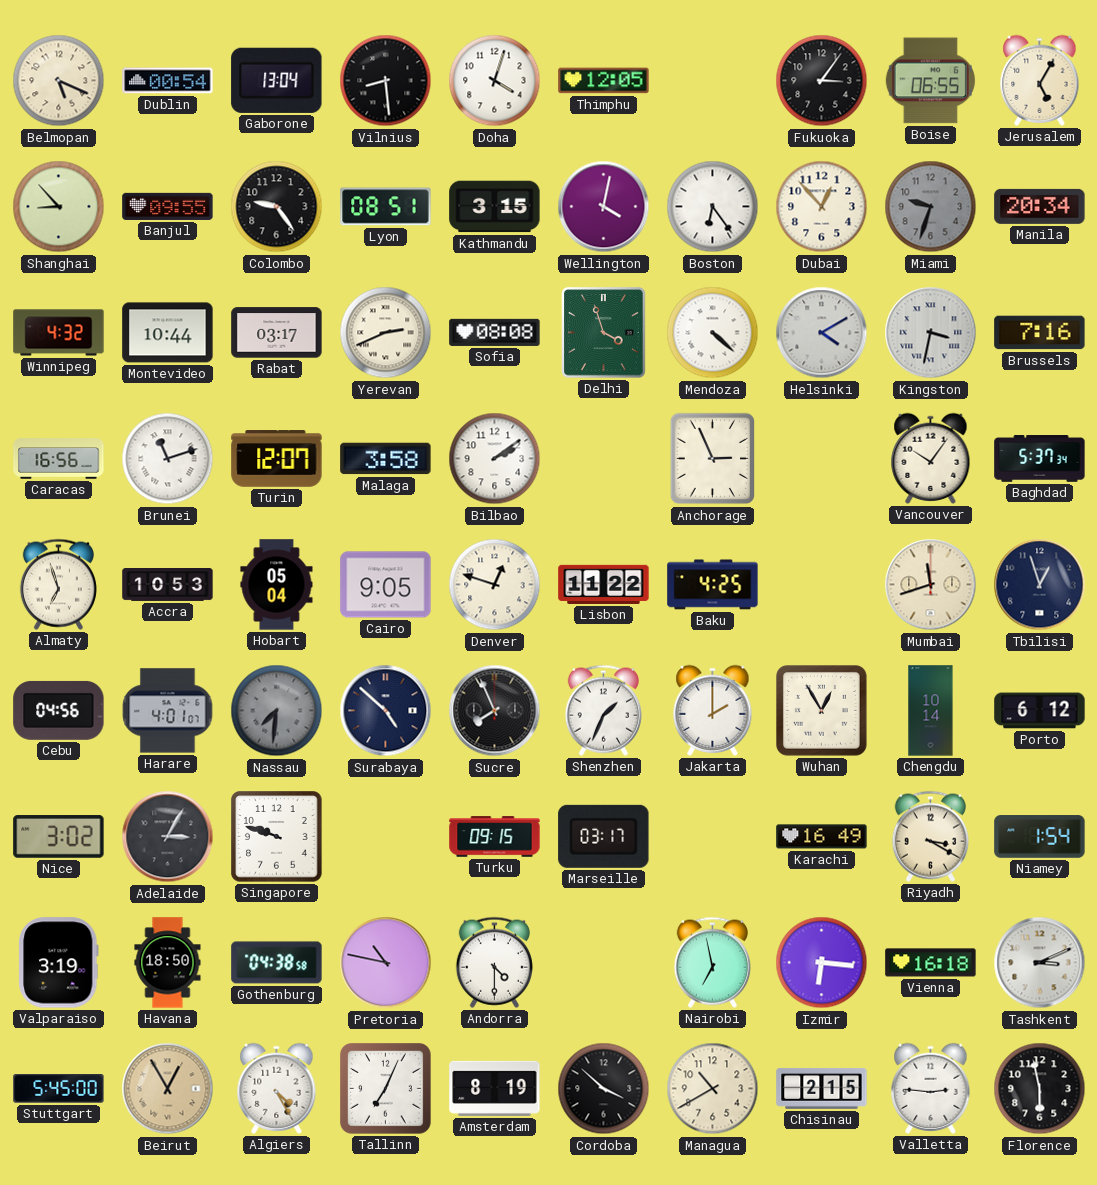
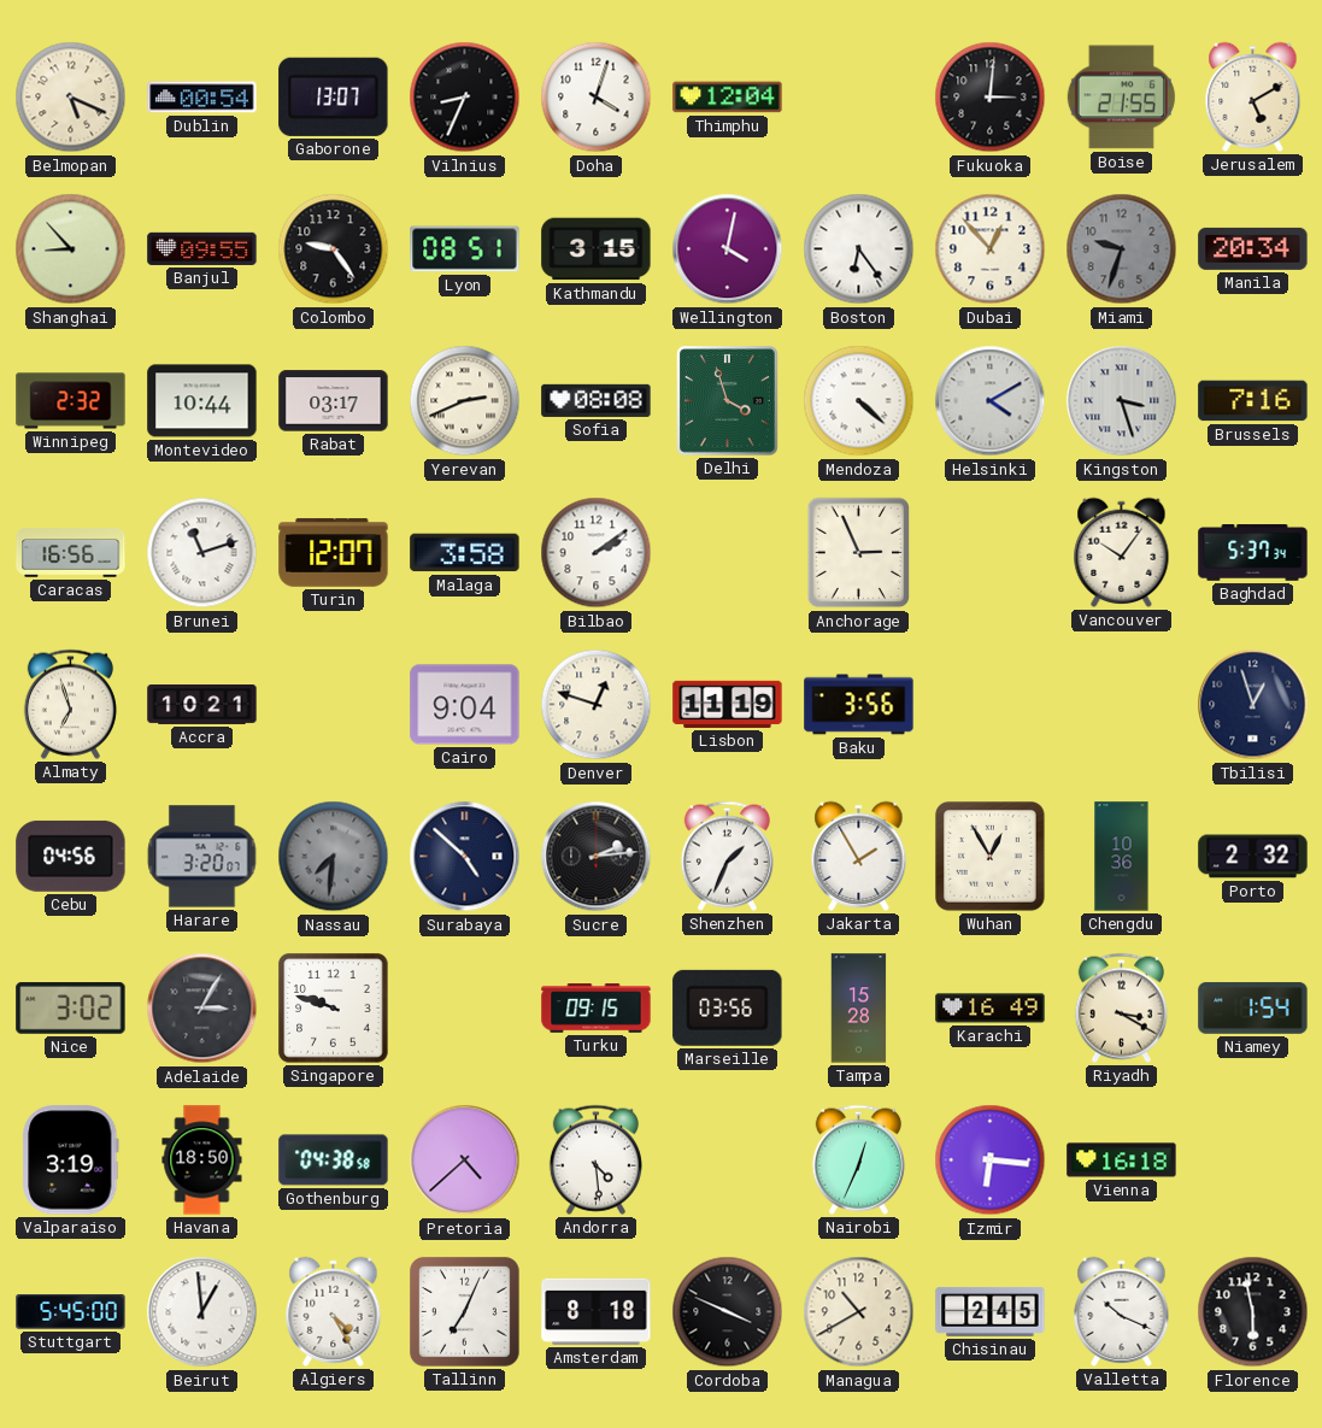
Gaborone: 13:04 -> 13:07 (334, 96)
Vilnius: 8:29 -> 8:34 (465, 98)
Thimphu: 12:05 -> 12:04 (728, 98)
Fukuoka: 3:06 -> 3:01 (991, 98)
Boise: 06:55 -> 21:55 (1121, 98)
Jerusalem: 5:05 -> 5:10 (1253, 96)
Winnipeg: 4:32 -> 2:32 (71, 401)
Kingston: 3:32 -> 3:27 (1122, 401)
Accra: 10:53 -> 10:21 (202, 705)
Hobart: 05:04 -> none (277, 585)
Cairo: 9:05 -> 9:04 (465, 705)
Lisbon: 11:22 -> 11:19 (728, 704)
Baku: 4:25 -> 3:56 (859, 705)
Mumbai: 11:42 -> none (931, 585)
Harare: 4:01 -> 3:20 (202, 857)
Sucre: 7:56 -> 2:14 (597, 857)
Jakarta: 2:00 -> 1:55 (859, 856)
Chengdu: 10:14 -> 10:36 (1122, 857)
Porto: 6:12 -> 2:32 (1253, 857)
Marseille: 03:17 -> 03:56 (728, 1007)
Tampa: none -> 15:28 (859, 1009)
Pretoria: 10:47 -> 4:38 (465, 1160)
Andorra: 4:30 -> 4:29 (595, 1159)
Nairobi: 6:58 -> 12:34 (858, 1159)
Tashkent: 3:11 -> none (1040, 963)
Beirut: 12:55 -> 12:59 (202, 1312)
Beirut dial: champagne -> white (202, 1312)
Amsterdam: 8:19 -> 8:18 (597, 1311)
Cordoba: 3:52 -> 3:49 (728, 1312)
Chisinau: 2:15 -> 2:45 (991, 1312)
Valletta: 2:46 -> 10:19 (1122, 1311)
